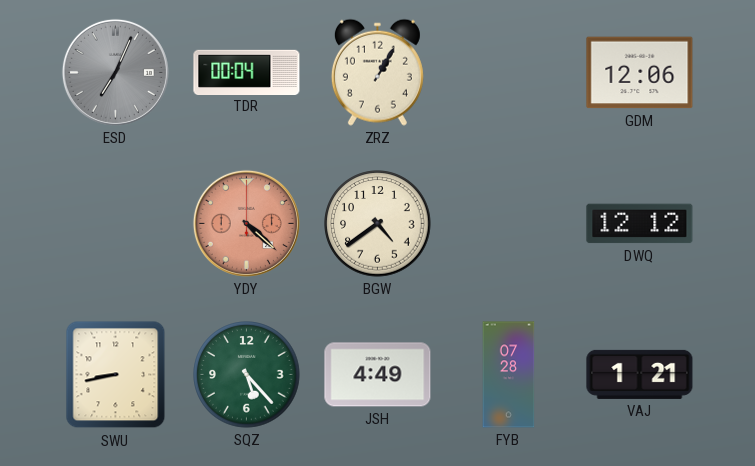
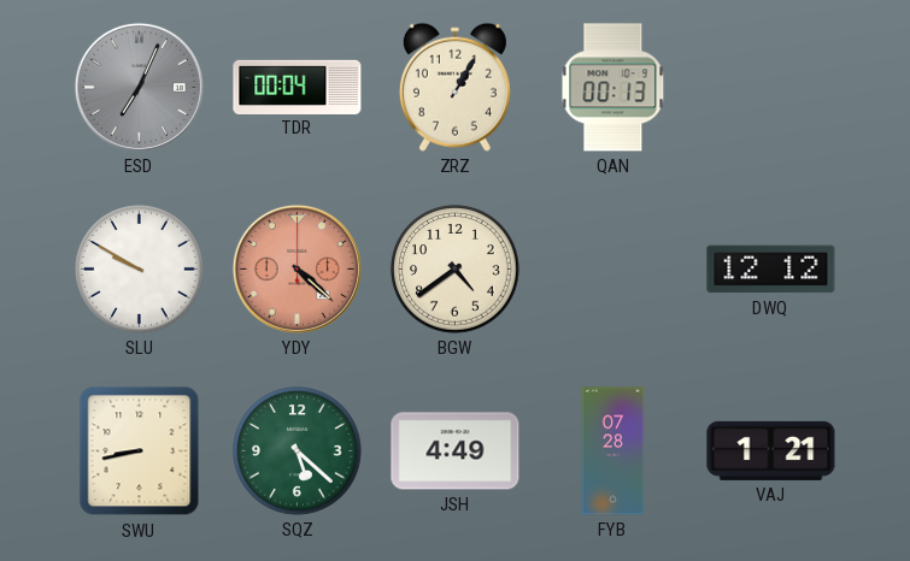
QAN: none -> 00:13 (613, 88)
GDM: 12:06 -> none (640, 73)
SLU: none -> 9:50 (140, 270)
SQZ: 5:23 -> 5:22 (298, 451)
